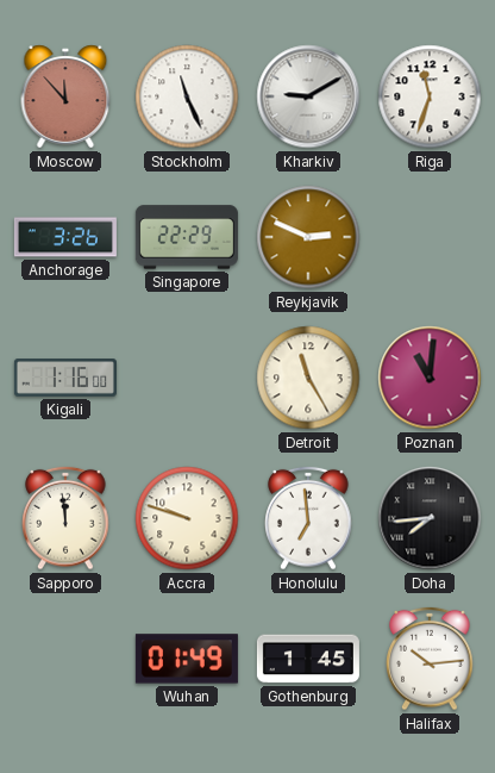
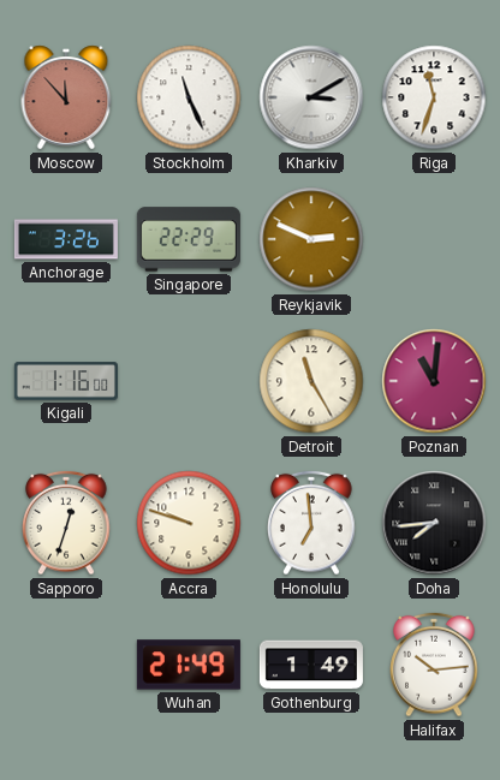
Kharkiv: 9:10 -> 3:10 (311, 97)
Sapporo: 11:59 -> 12:33 (66, 523)
Wuhan: 01:49 -> 21:49 (189, 665)
Gothenburg: 1:45 -> 1:49 (311, 665)
